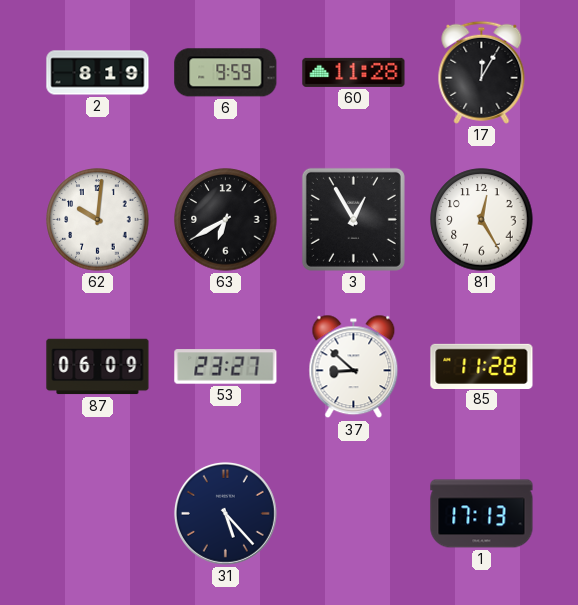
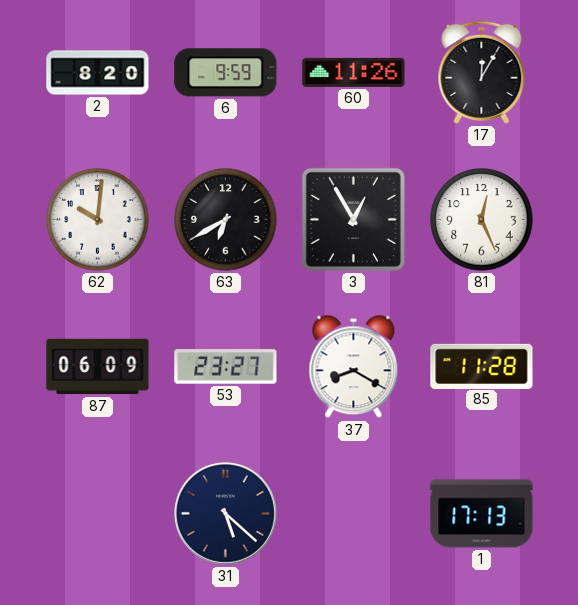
2: 8:19 -> 8:20 (98, 73)
60: 11:28 -> 11:26 (354, 72)
81: 12:25 -> 12:26 (482, 220)
37: 8:52 -> 8:20 (354, 367)
31: 5:23 -> 5:22 (225, 513)
